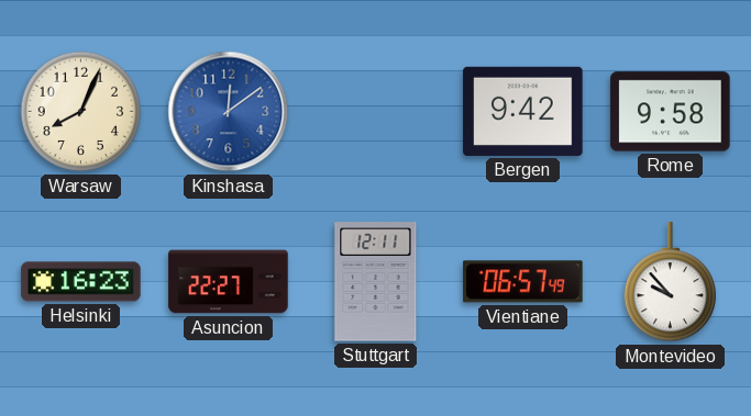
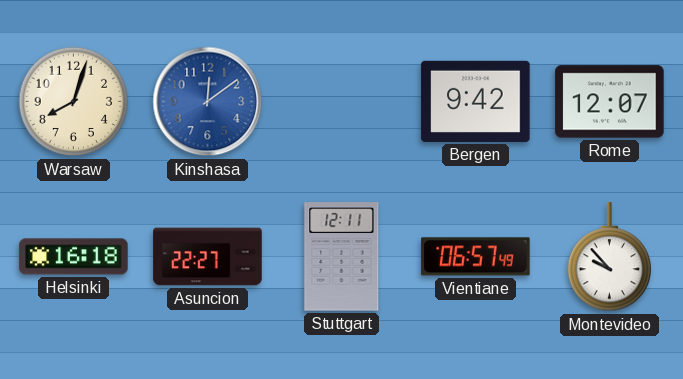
Warsaw: 8:04 -> 8:03 (74, 102)
Rome: 9:58 -> 12:07 (610, 102)
Helsinki: 16:23 -> 16:18 (74, 257)
